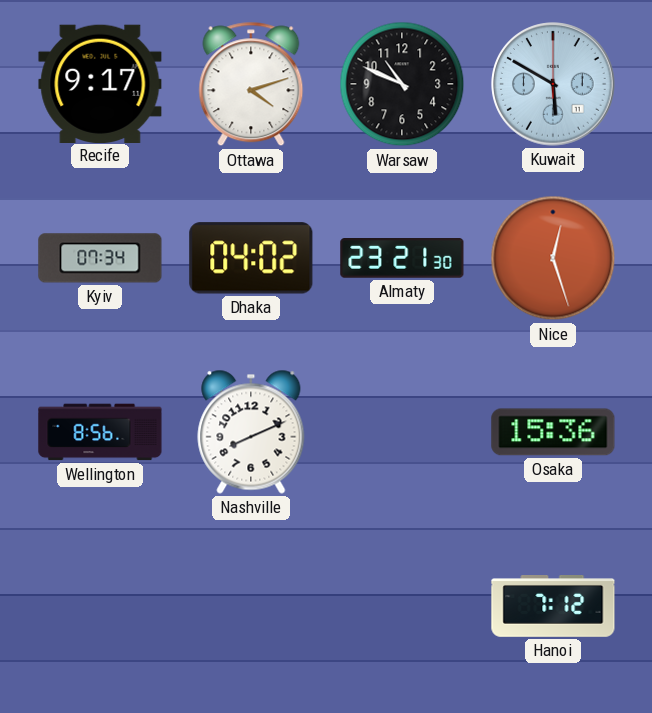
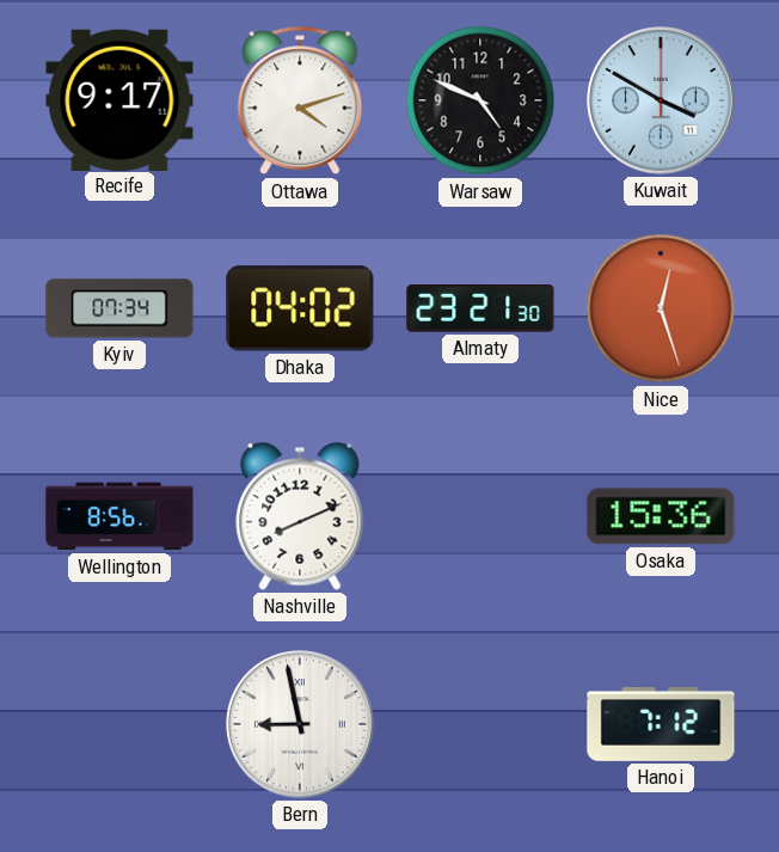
Warsaw: 10:49 -> 4:49 (480, 100)
Kuwait: 5:50 -> 3:50 (661, 100)
Bern: none -> 8:58 (300, 724)
